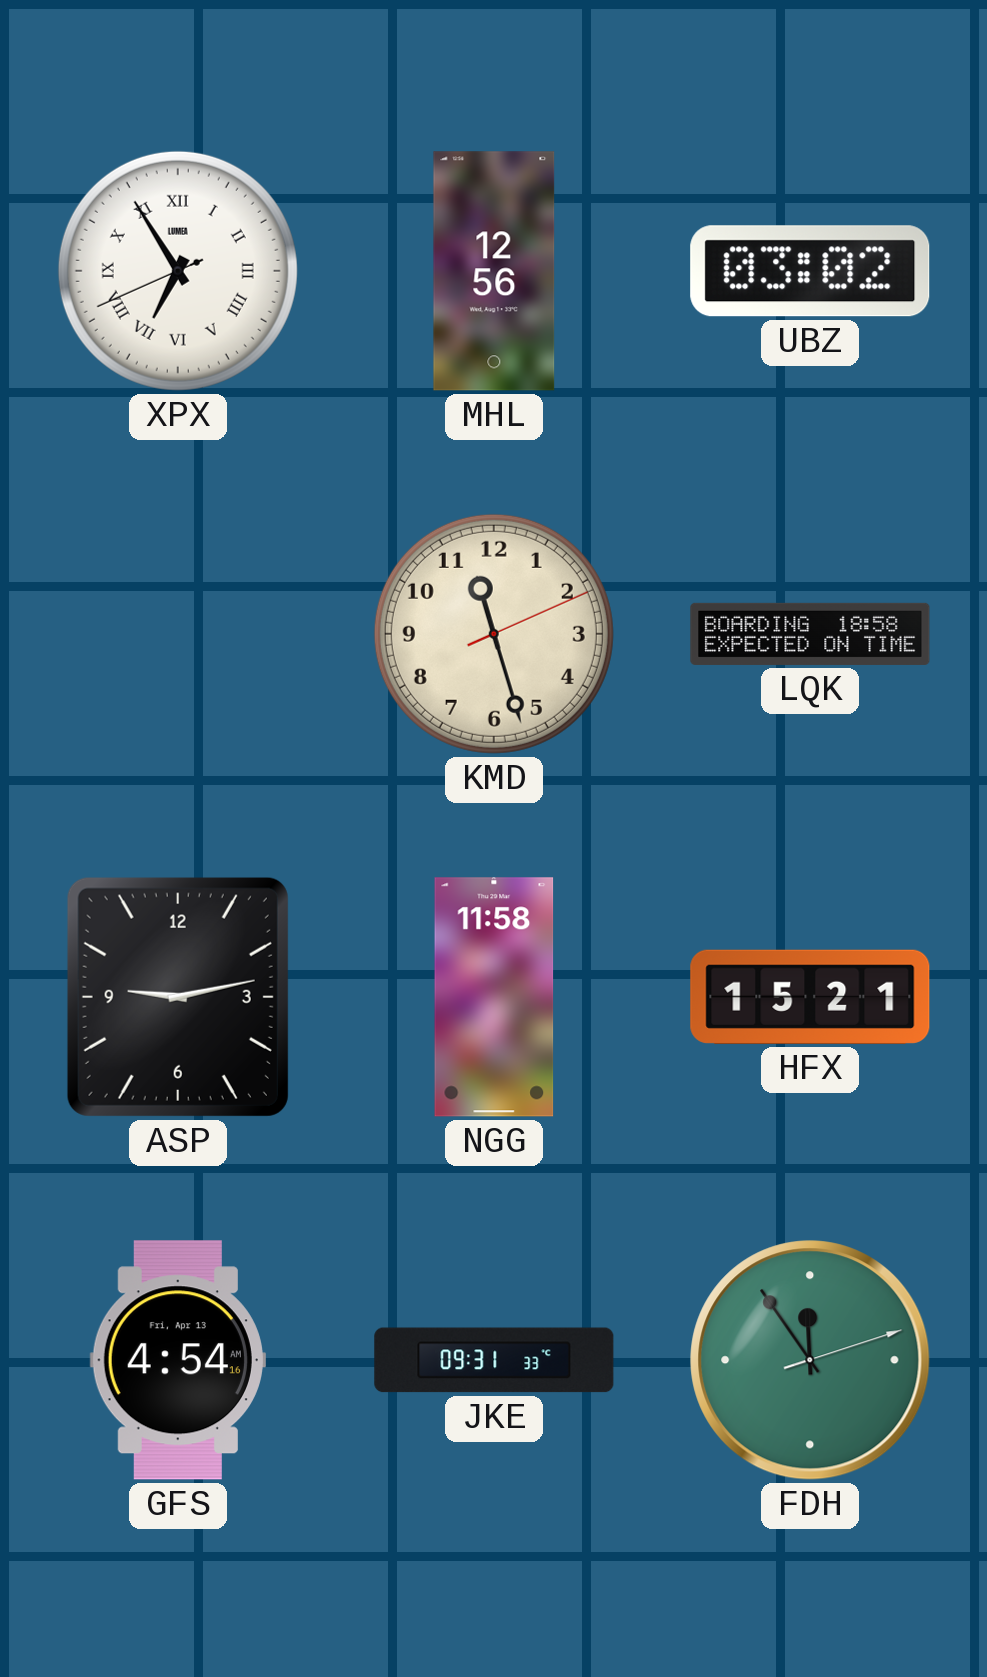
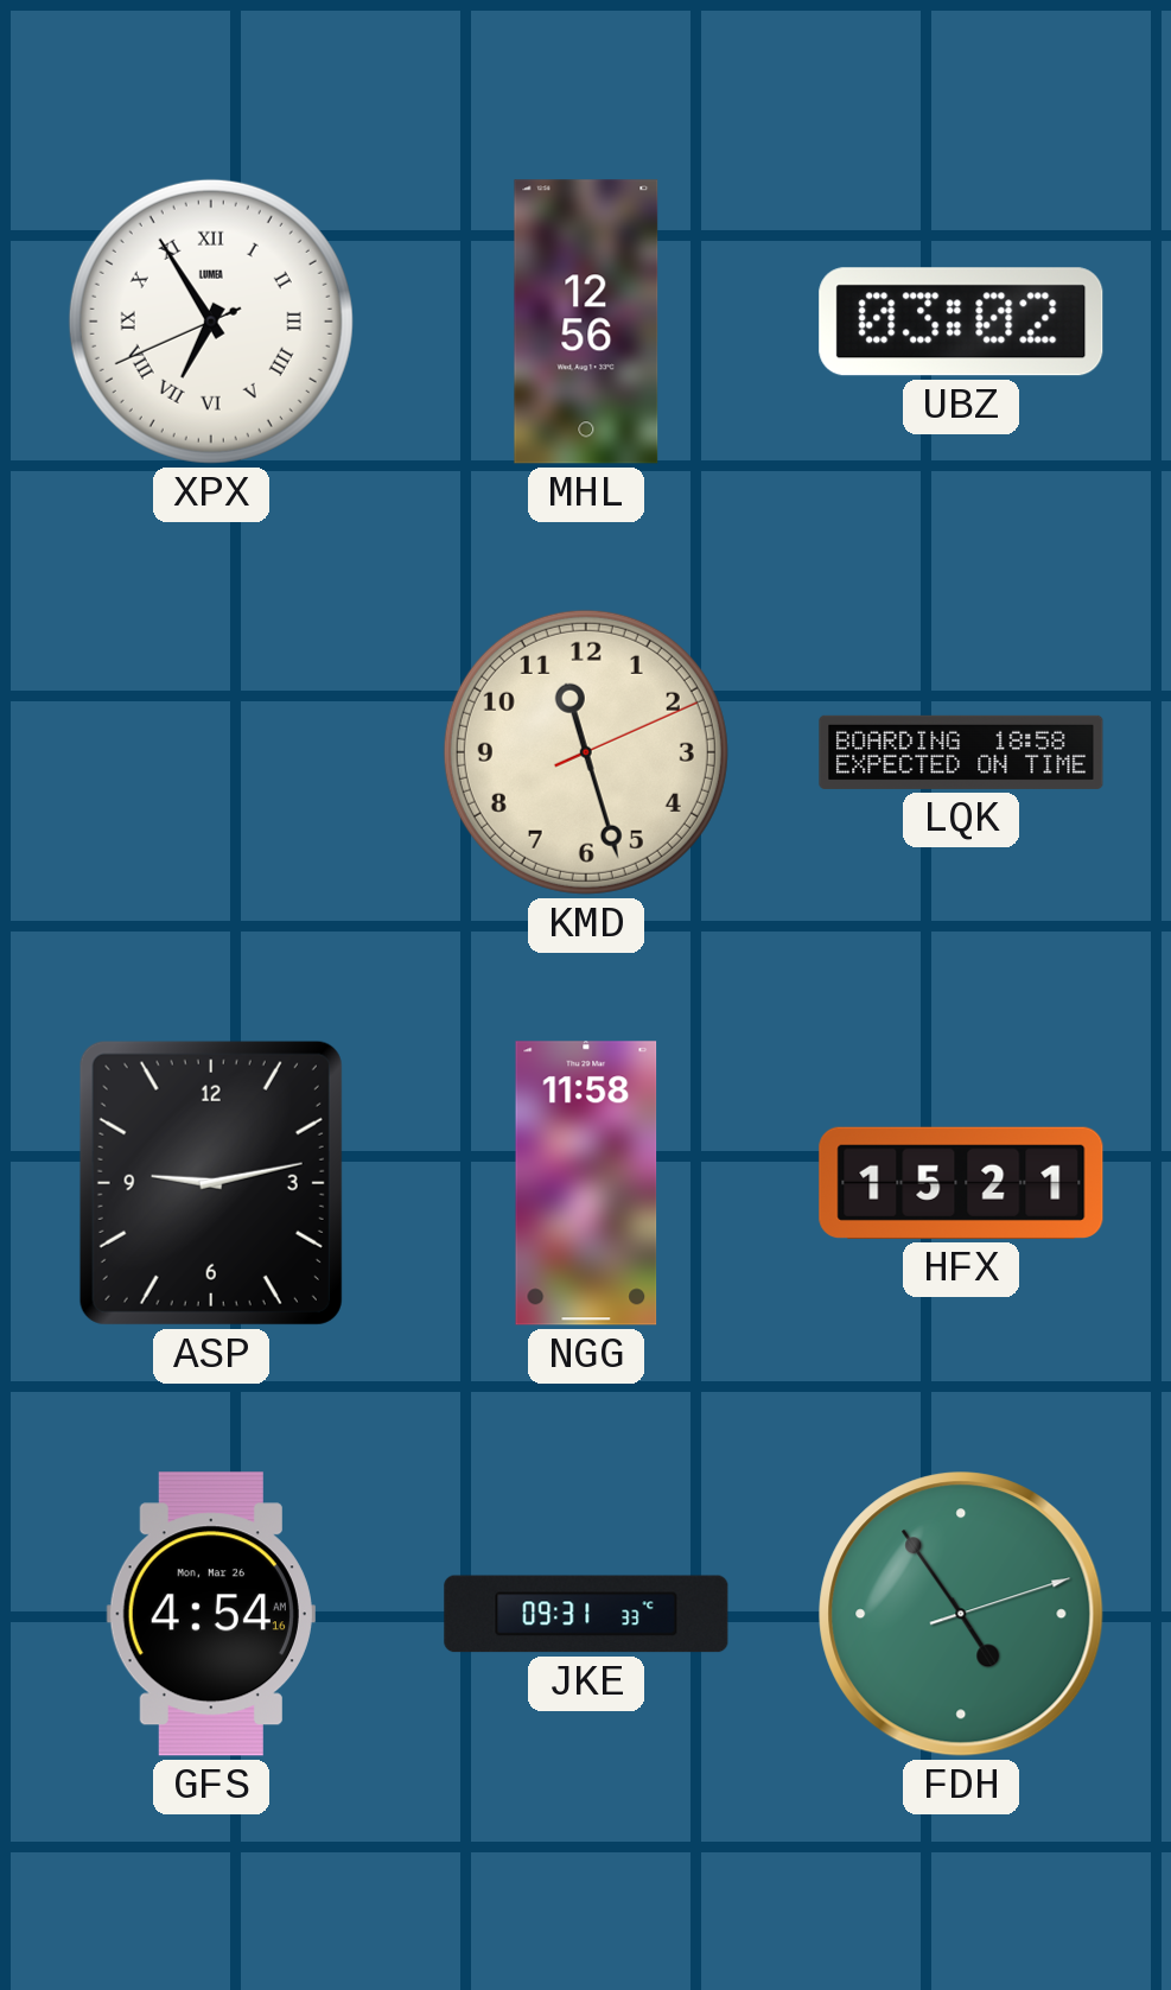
GFS date: Fri, Apr 13 -> Mon, Mar 26 (211, 1614)
FDH: 11:54 -> 4:54 (961, 1614)
